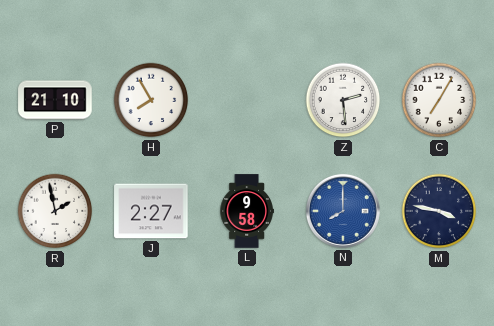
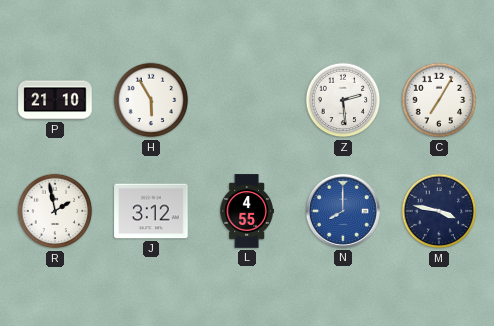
H: 7:55 -> 5:55 (151, 100)
J: 2:27 -> 3:12 (151, 211)
L: 9:58 -> 4:55 (247, 211)
